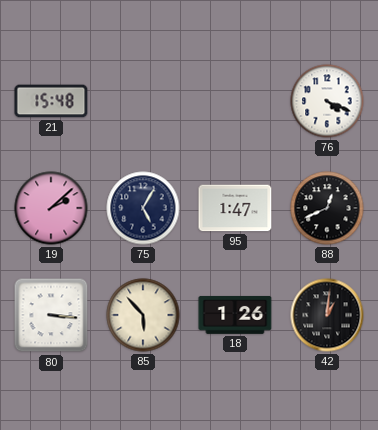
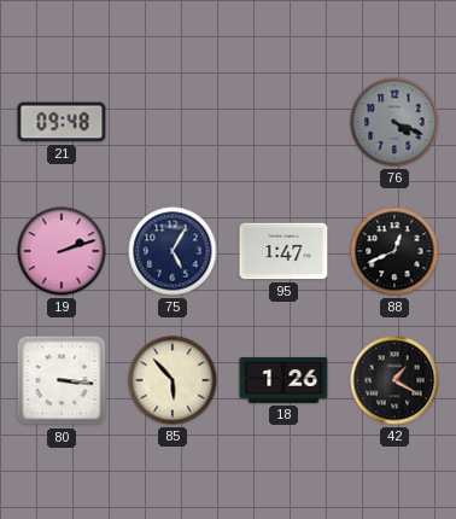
21: 15:48 -> 09:48 (62, 122)
76 dial: white -> grey (394, 122)
19: 2:08 -> 2:12 (62, 251)
42: 1:01 -> 1:20 (394, 380)
